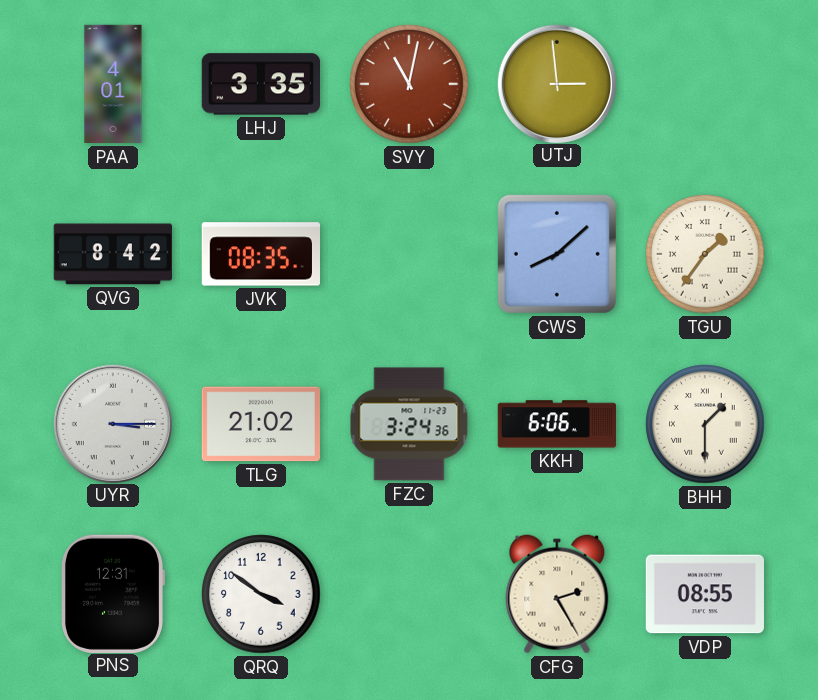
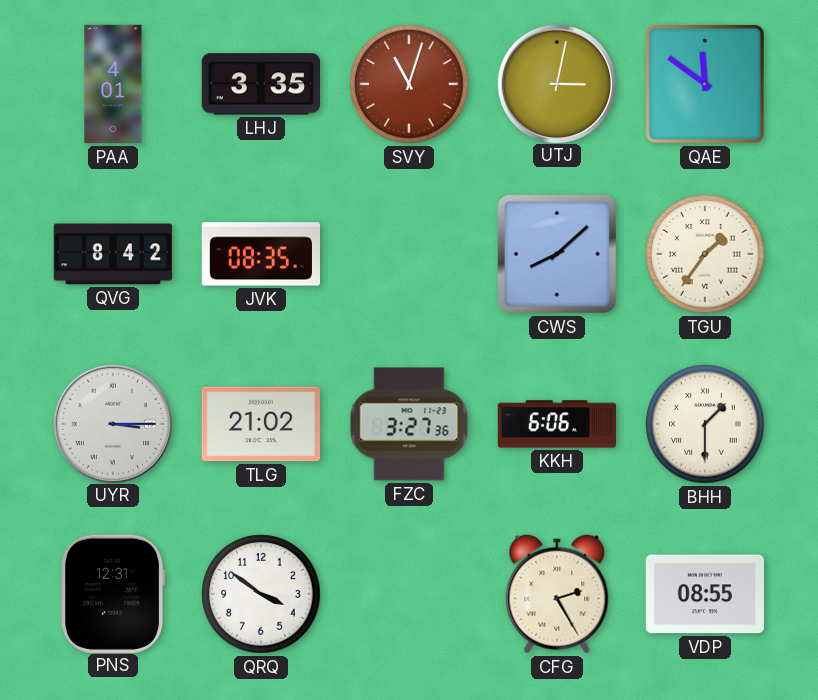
SVY: 11:02 -> 11:03 (409, 84)
UTJ: 2:59 -> 3:02 (556, 83)
QAE: none -> 11:51 (705, 84)
FZC: 3:24 -> 3:27 (409, 424)
